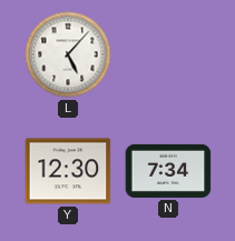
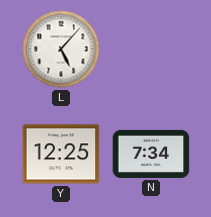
Y: 12:30 -> 12:25 (61, 154)
